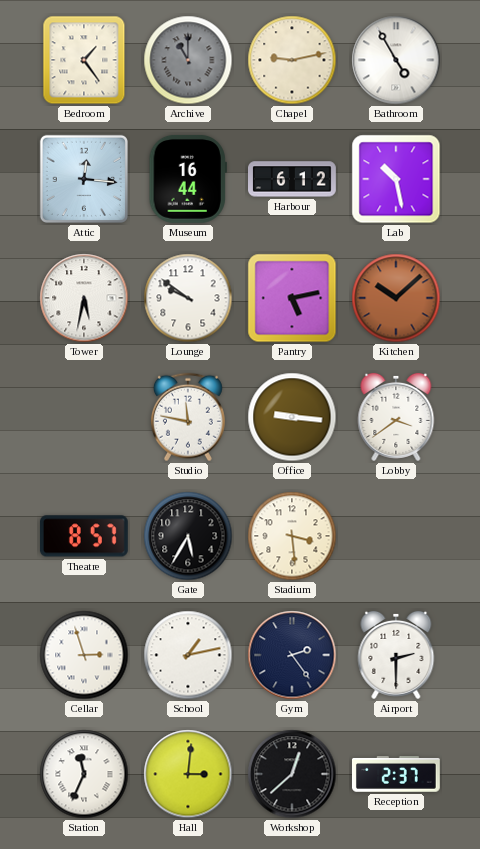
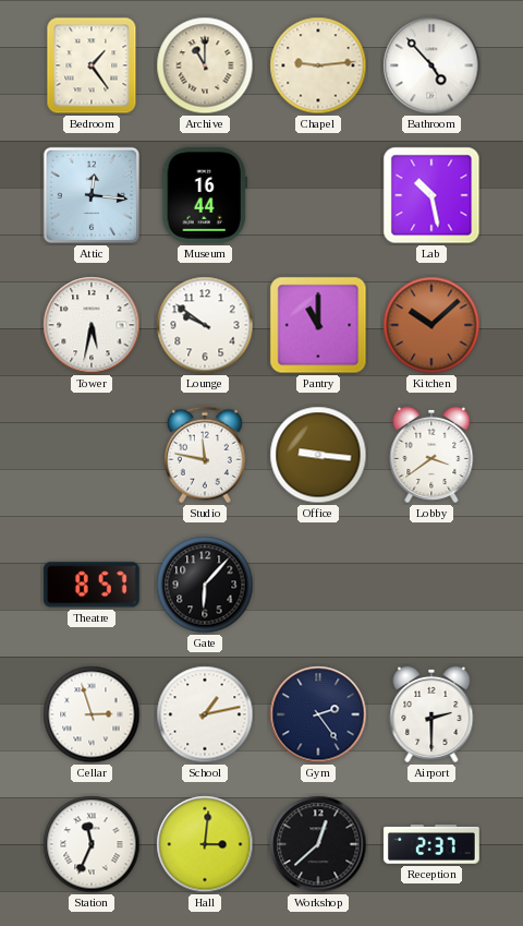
Archive dial: grey -> cream (205, 65)
Chapel: 9:13 -> 9:14 (318, 65)
Bathroom: 4:55 -> 4:53 (431, 65)
Harbour: 6:12 -> none (293, 179)
Pantry: 5:13 -> 11:00 (318, 325)
Gate: 5:35 -> 6:07 (205, 585)
Stadium: 3:29 -> none (292, 536)
